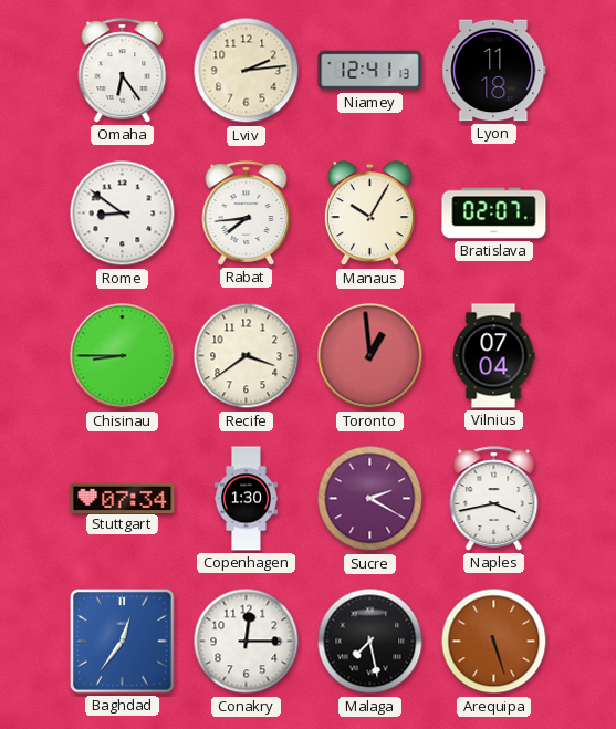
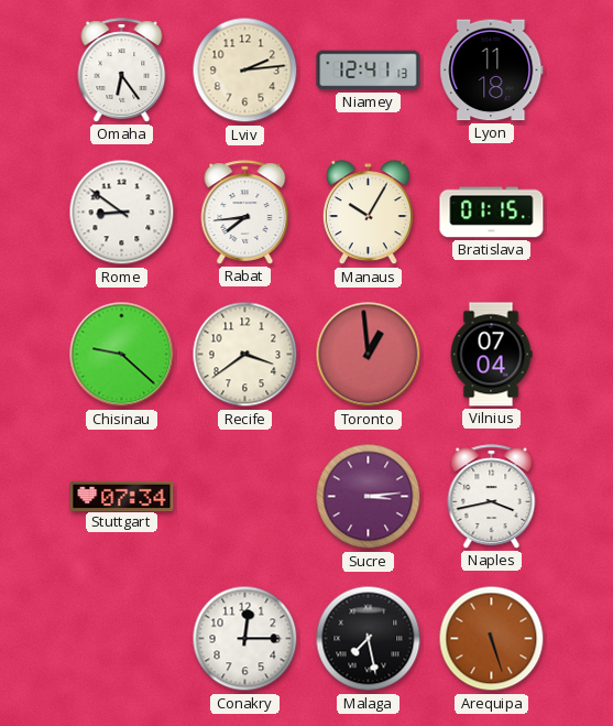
Bratislava: 02:07 -> 01:15 (492, 213)
Chisinau: 8:45 -> 9:22 (122, 355)
Copenhagen: 1:30 -> none (246, 499)
Sucre: 2:20 -> 3:14 (369, 497)
Baghdad: 12:36 -> none (123, 642)
